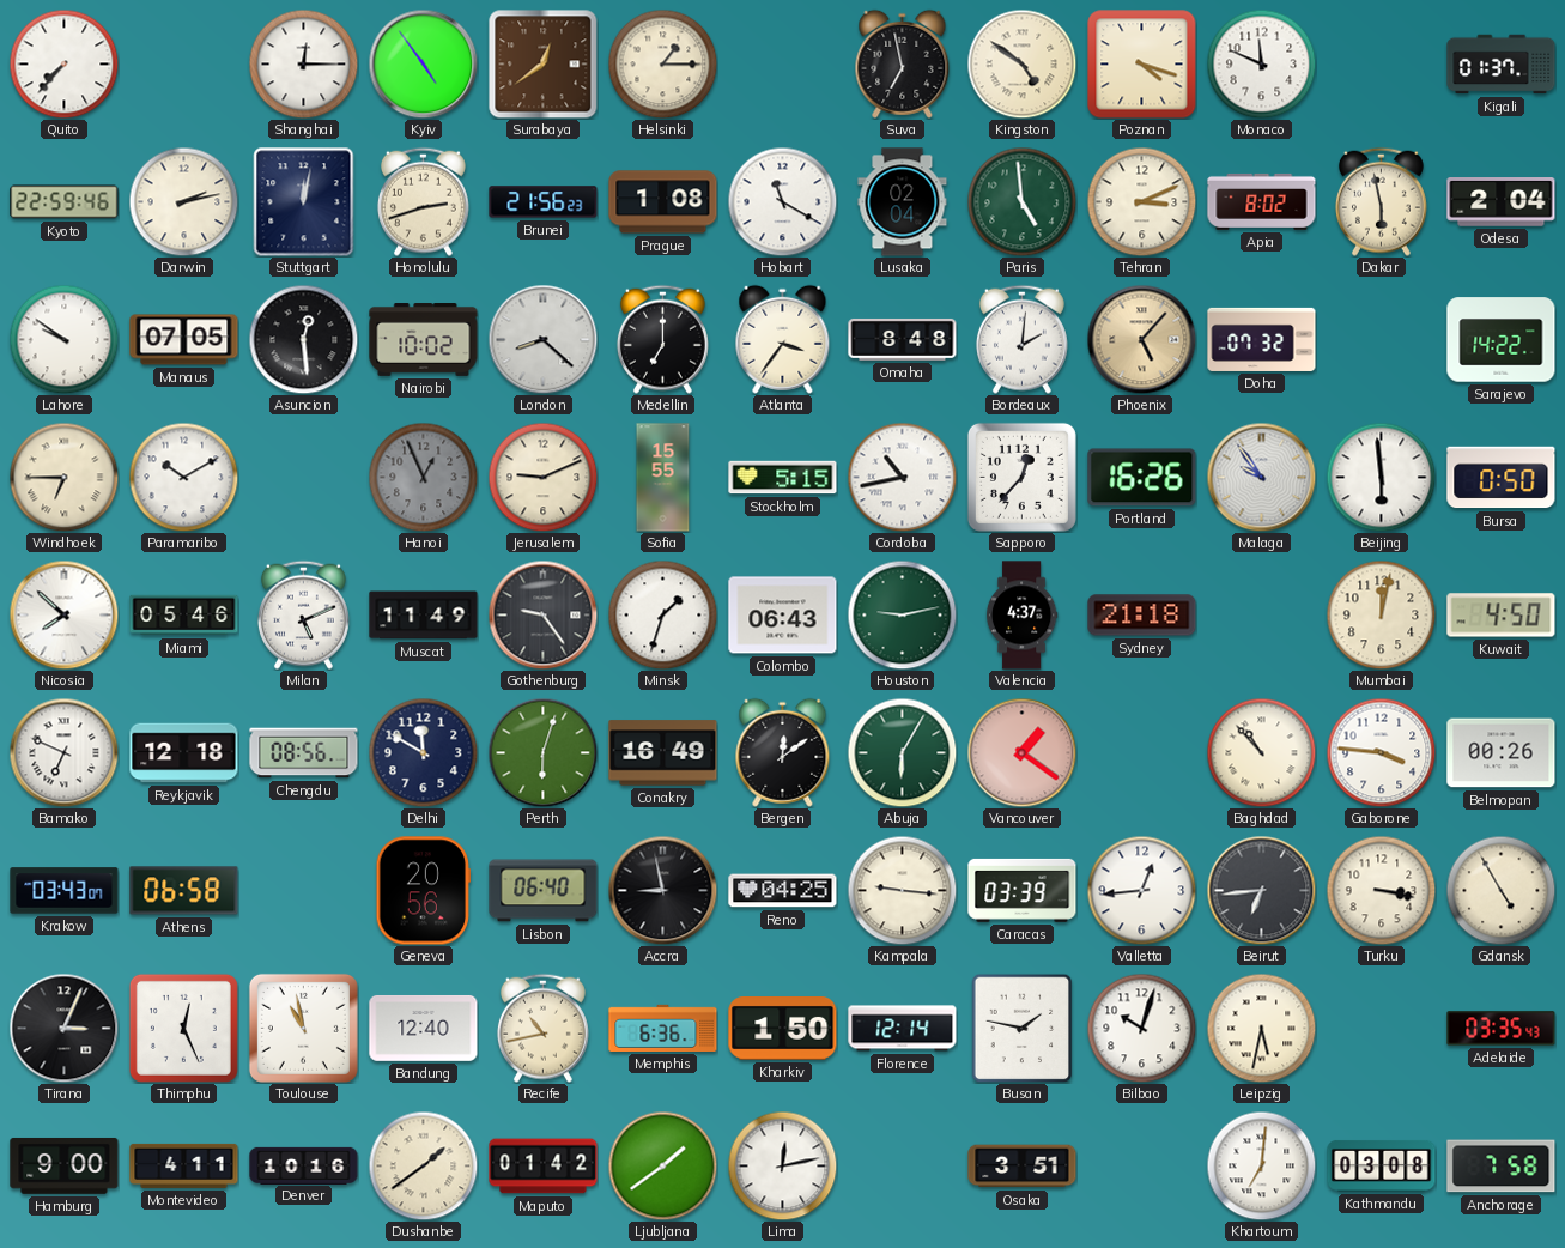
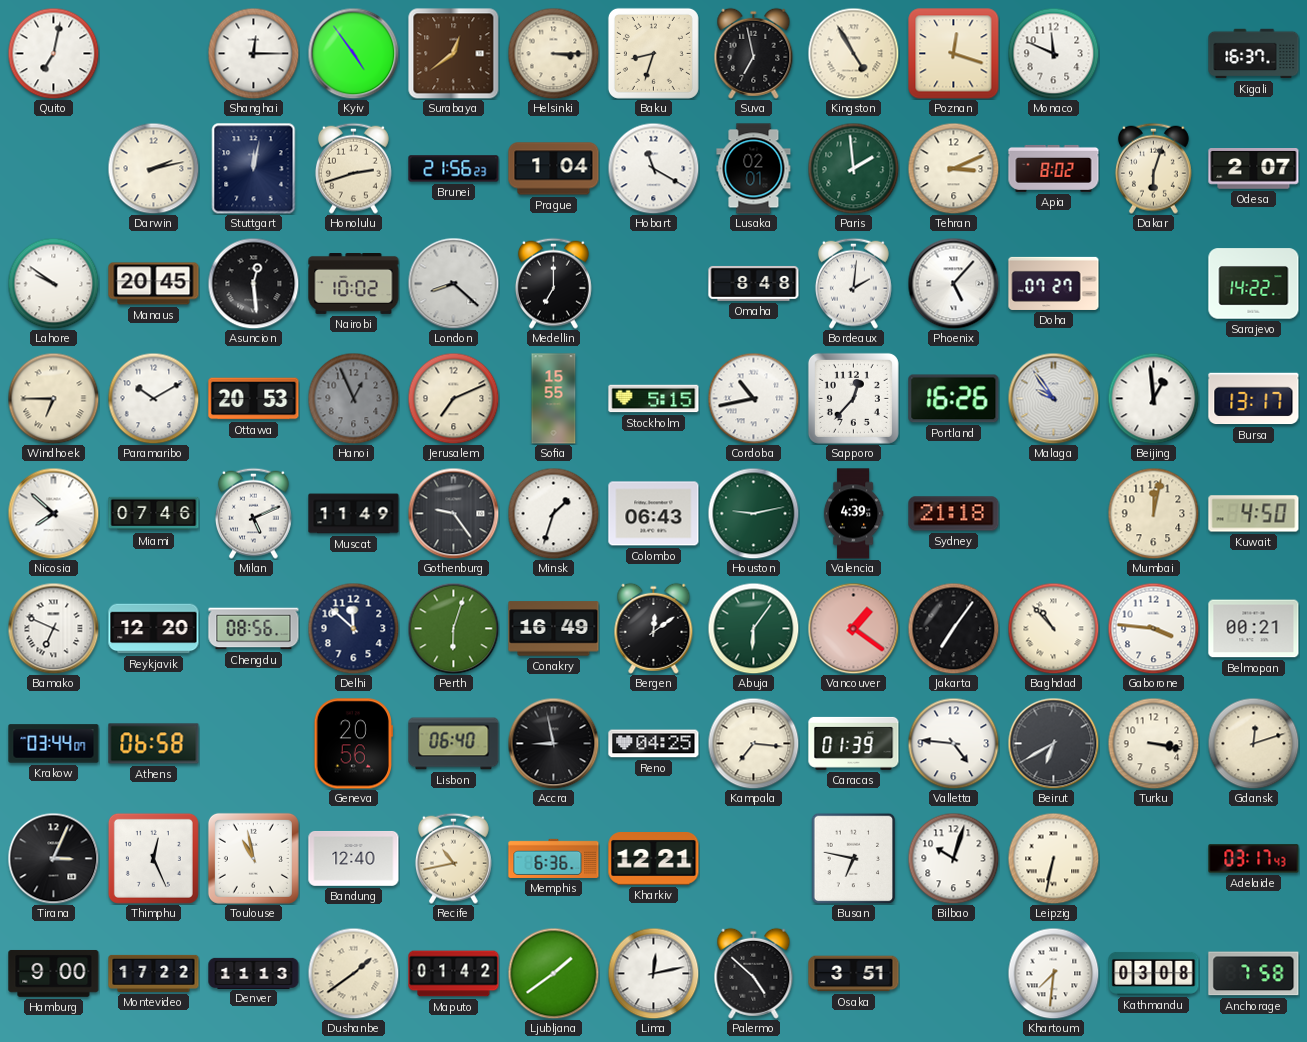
Quito: 7:37 -> 7:02 (53, 53)
Helsinki: 1:15 -> 3:15 (553, 53)
Baku: none -> 8:33 (653, 53)
Kingston: 4:51 -> 4:55 (853, 53)
Poznan: 4:18 -> 12:18 (954, 54)
Kigali: 01:37 -> 16:37 (1254, 54)
Kyoto: 22:59 -> none (65, 202)
Prague: 1:08 -> 1:04 (554, 169)
Lusaka: 02:04 -> 02:01 (754, 169)
Paris: 4:59 -> 1:59 (853, 168)
Dakar: 5:58 -> 6:03 (1153, 168)
Odesa: 2:04 -> 2:07 (1254, 169)
Manaus: 07:05 -> 20:45 (154, 284)
Atlanta: 3:36 -> none (783, 339)
Phoenix dial: champagne -> white (953, 283)
Doha: 07:32 -> 07:27 (1054, 283)
Ottawa: none -> 20:53 (254, 399)
Jerusalem: 9:11 -> 7:11 (453, 398)
Beijing: 5:59 -> 12:59 (1153, 398)
Bursa: 0:50 -> 13:17 (1254, 399)
Miami: 05:46 -> 07:46 (154, 514)
Valencia: 4:37 -> 4:39 (853, 514)
Reykjavik: 12:18 -> 12:20 (154, 629)
Delhi: 11:50 -> 11:52 (353, 628)
Abuja: 6:05 -> 6:06 (753, 628)
Jakarta: none -> 7:06 (953, 628)
Belmopan: 00:26 -> 00:21 (1254, 629)
Krakow: 03:43 -> 03:44 (54, 744)
Kampala: 9:16 -> 7:16 (753, 743)
Caracas: 03:39 -> 01:39 (854, 743)
Valletta: 12:44 -> 4:46 (953, 743)
Beirut: 6:44 -> 6:40 (1053, 743)
Gdansk: 4:55 -> 12:12 (1253, 743)
Kharkiv: 1:50 -> 12:21 (654, 859)
Florence: 12:14 -> none (903, 1029)
Busan: 1:47 -> 6:47 (854, 858)
Leipzig: 5:32 -> 6:32 (1053, 858)
Adelaide: 03:35 -> 03:17 (1254, 859)
Montevideo: 4:11 -> 17:22 (154, 973)
Denver: 10:16 -> 11:13 (254, 973)
Palermo: none -> 4:52 (754, 973)
Khartoum: 7:01 -> 7:31 (1053, 973)
